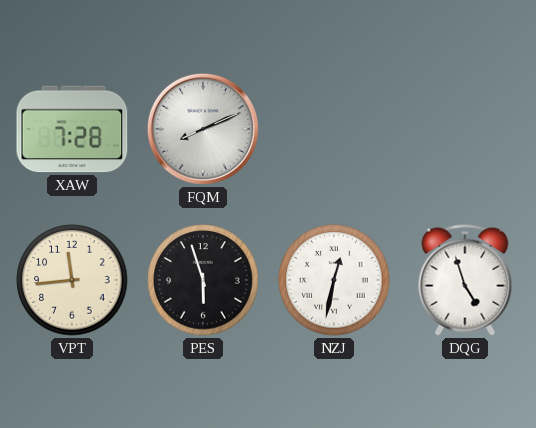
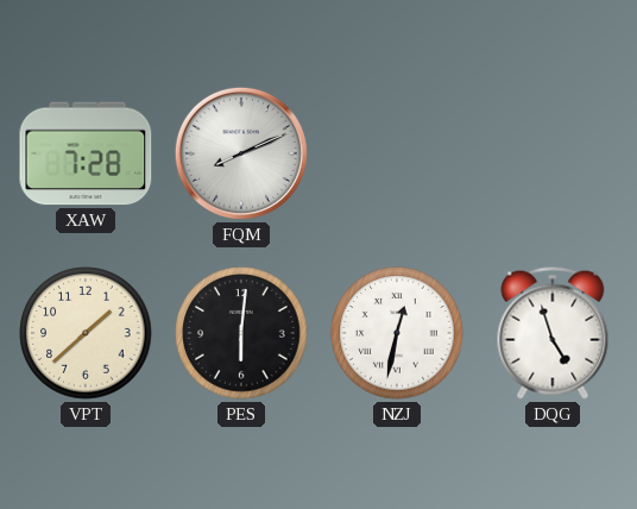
VPT: 11:44 -> 1:38 (86, 333)
PES: 5:57 -> 6:01 (241, 333)
